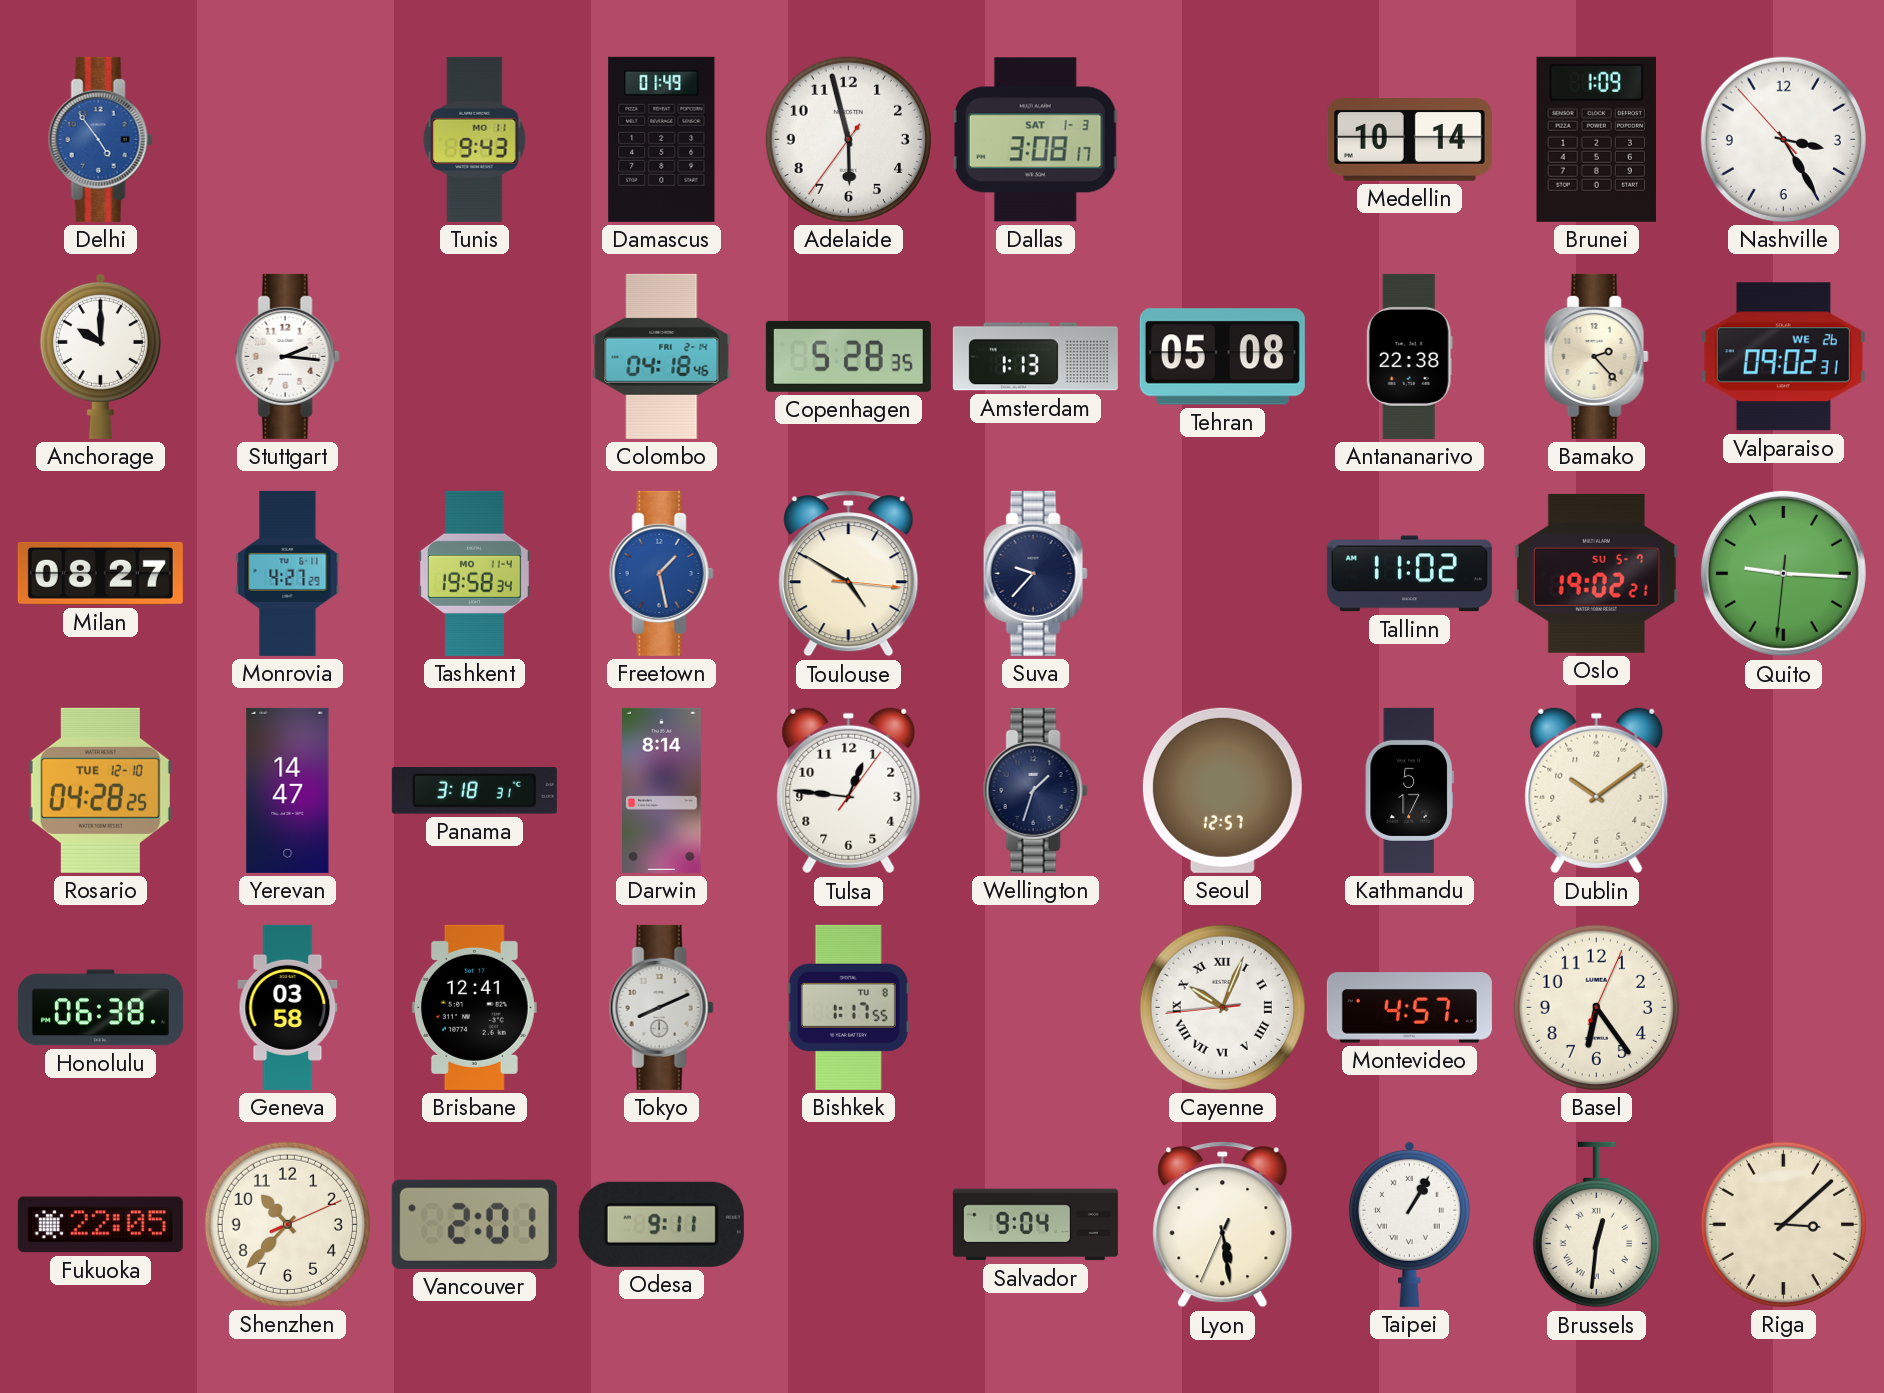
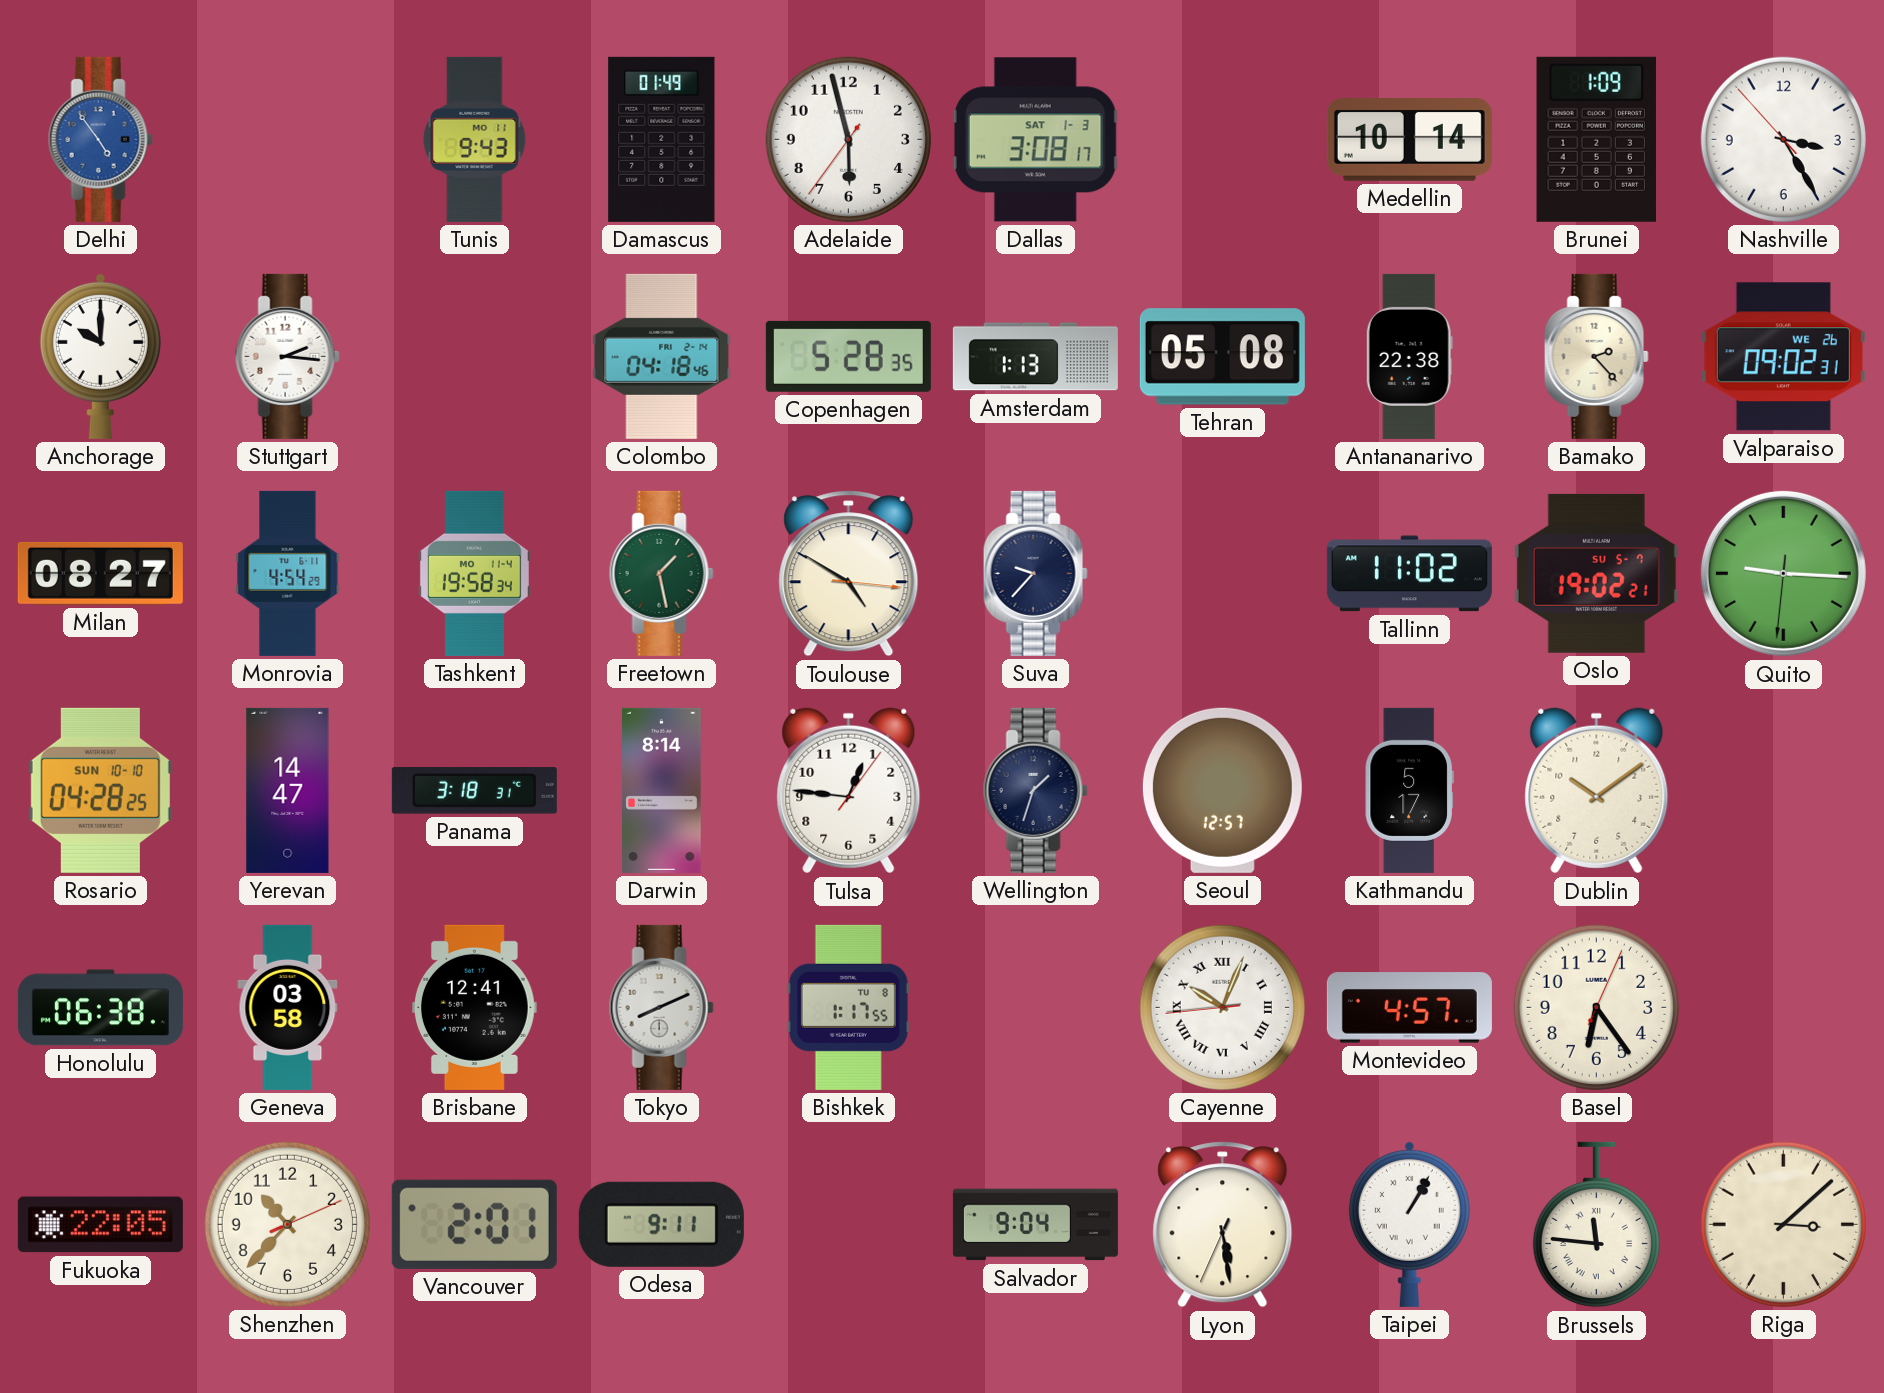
Monrovia: 4:27 -> 4:54 (288, 573)
Freetown dial: blue -> green (661, 573)
Rosario date: TUE 12-10 -> SUN 10-10 (100, 790)
Brussels: 12:31 -> 11:46 (1596, 1225)
